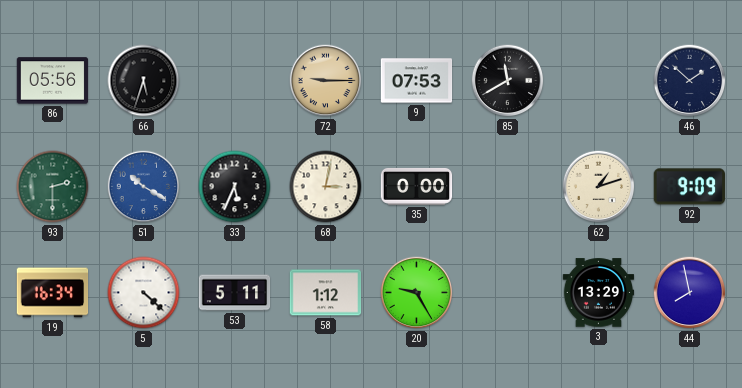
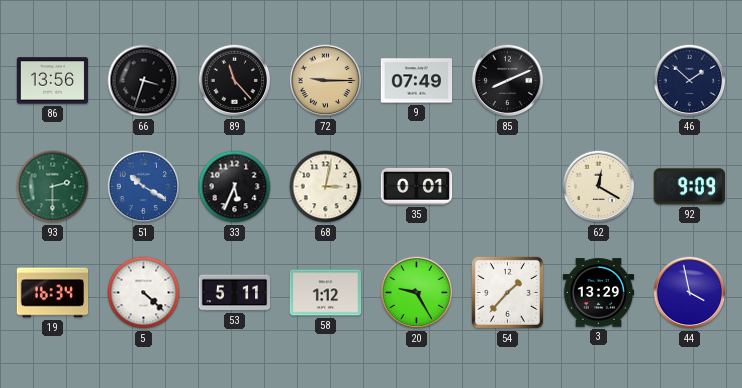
86: 05:56 -> 13:56 (53, 81)
66: 5:33 -> 3:33 (144, 81)
89: none -> 11:23 (235, 81)
9: 07:53 -> 07:49 (417, 81)
85: 11:40 -> 8:11 (508, 81)
35: 0:00 -> 0:01 (417, 186)
62: 1:12 -> 12:20 (599, 187)
54: none -> 1:37 (507, 292)
44: 7:58 -> 3:58 (690, 293)
